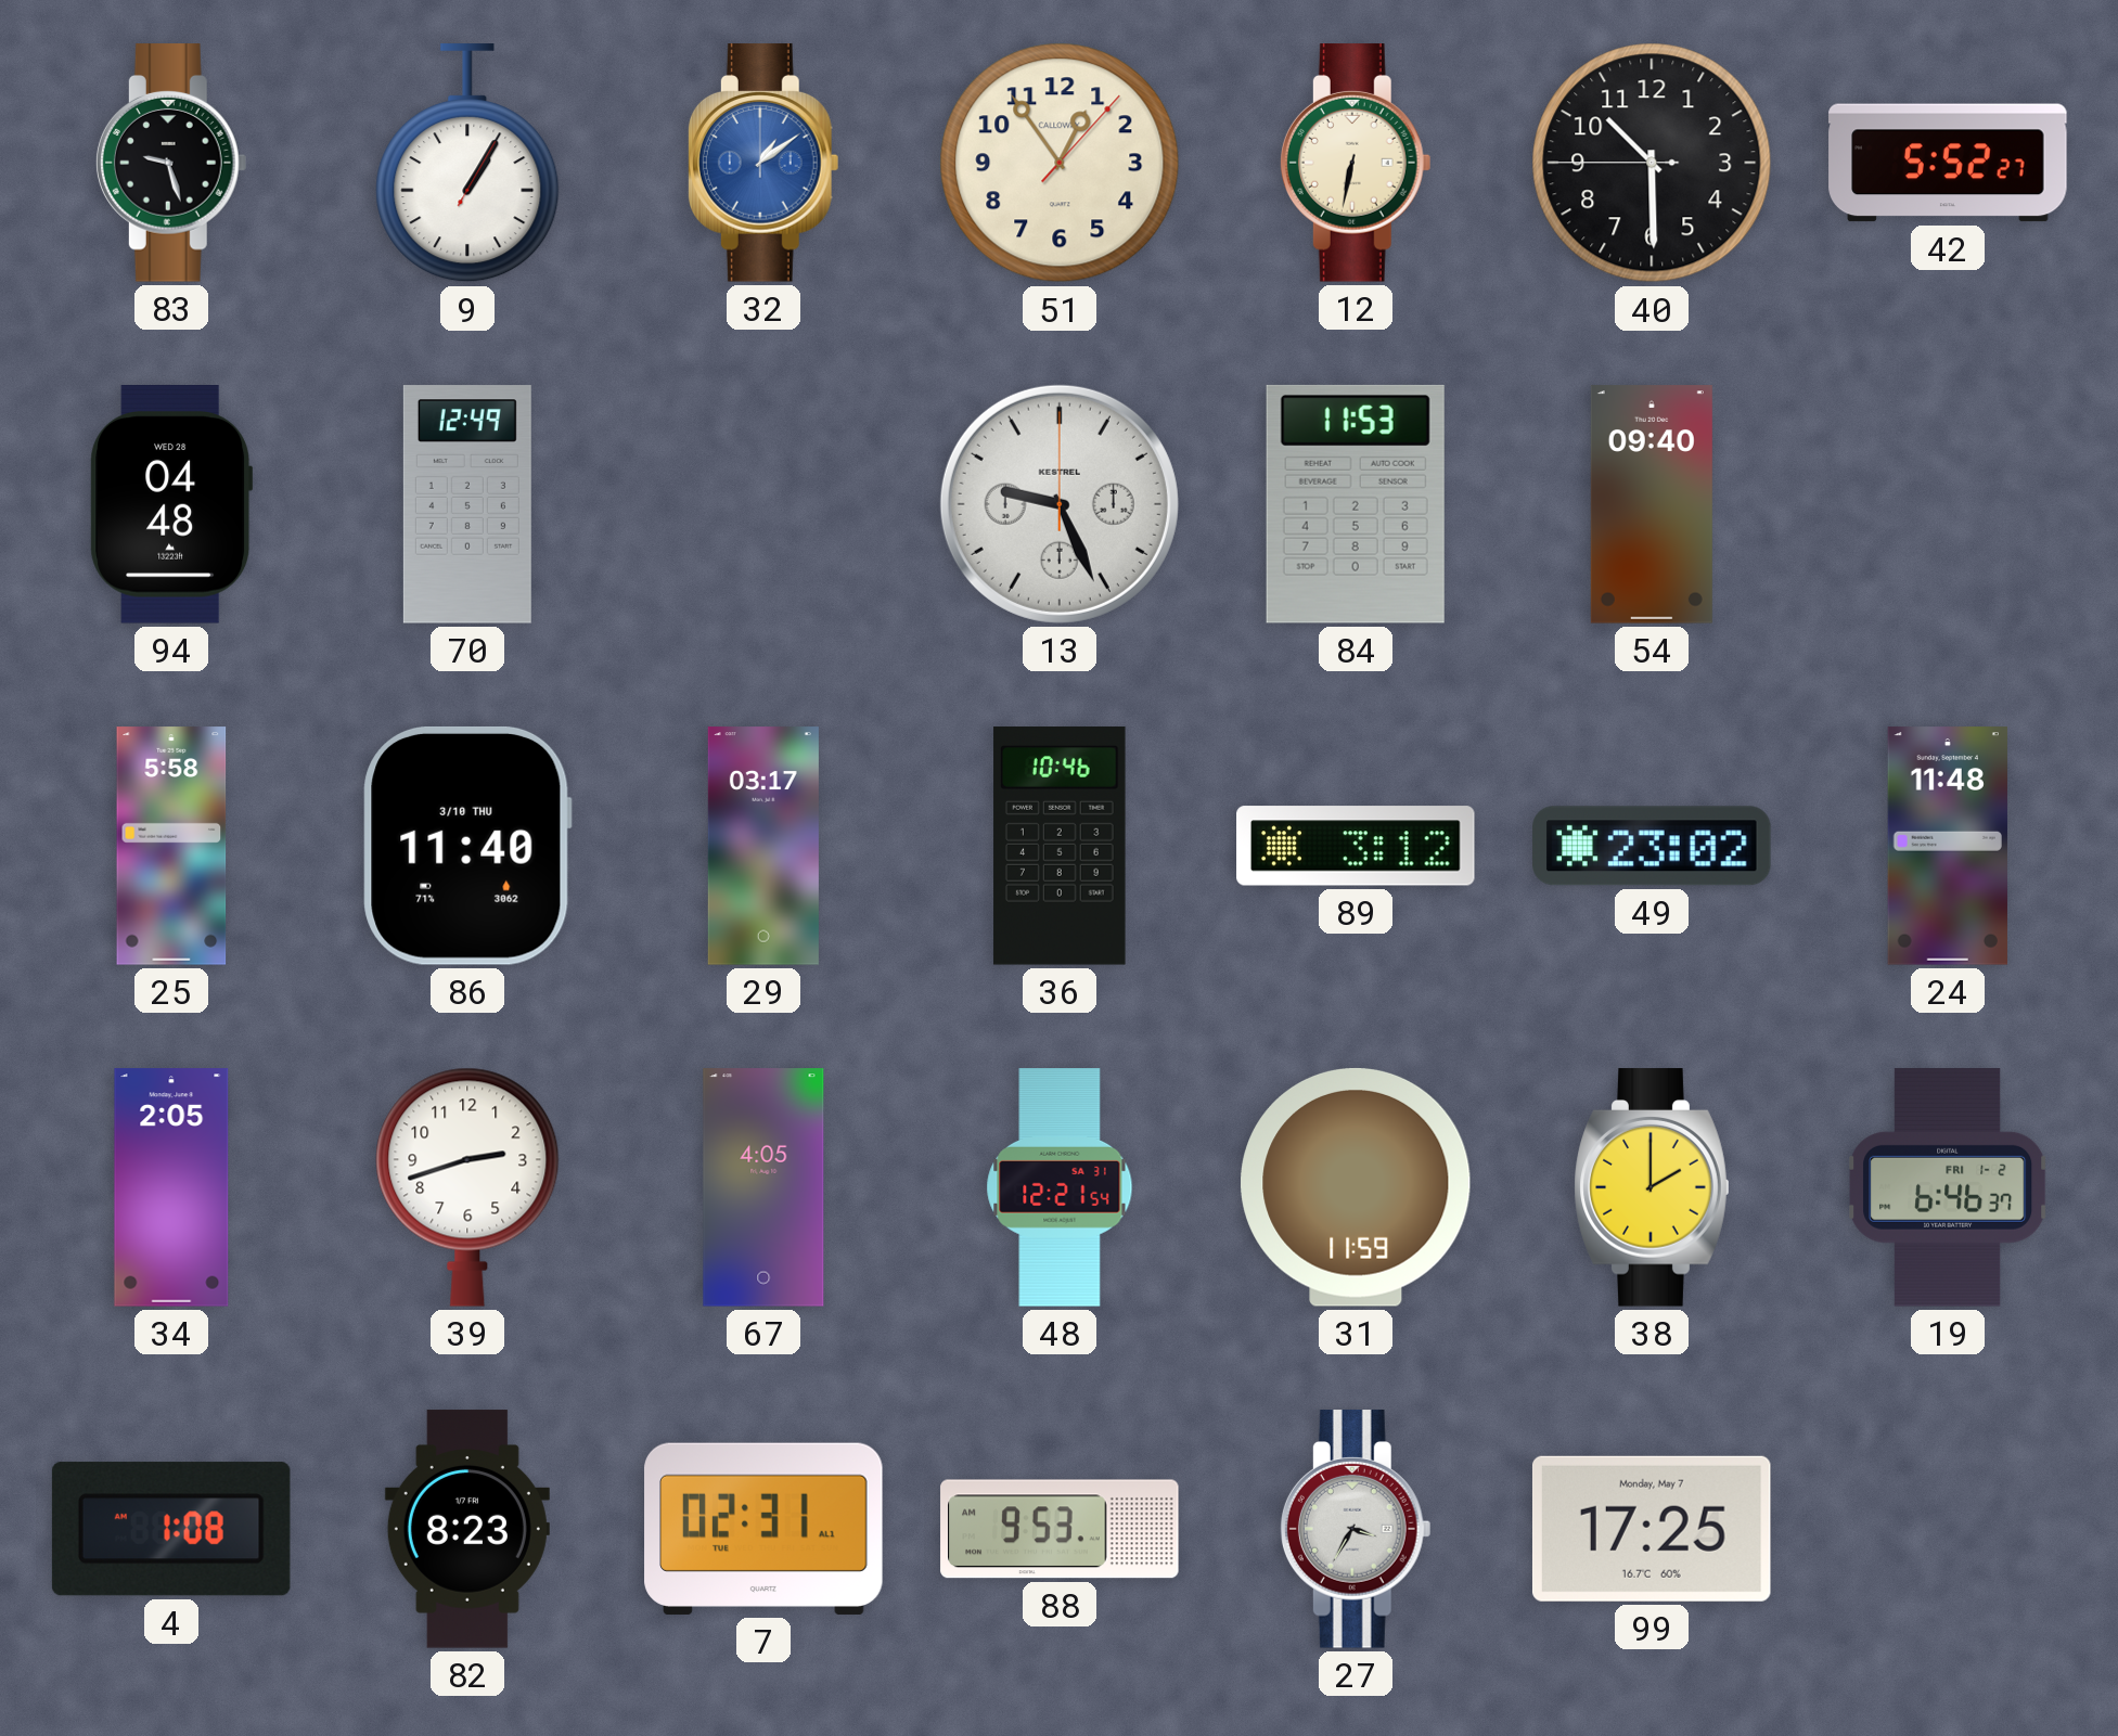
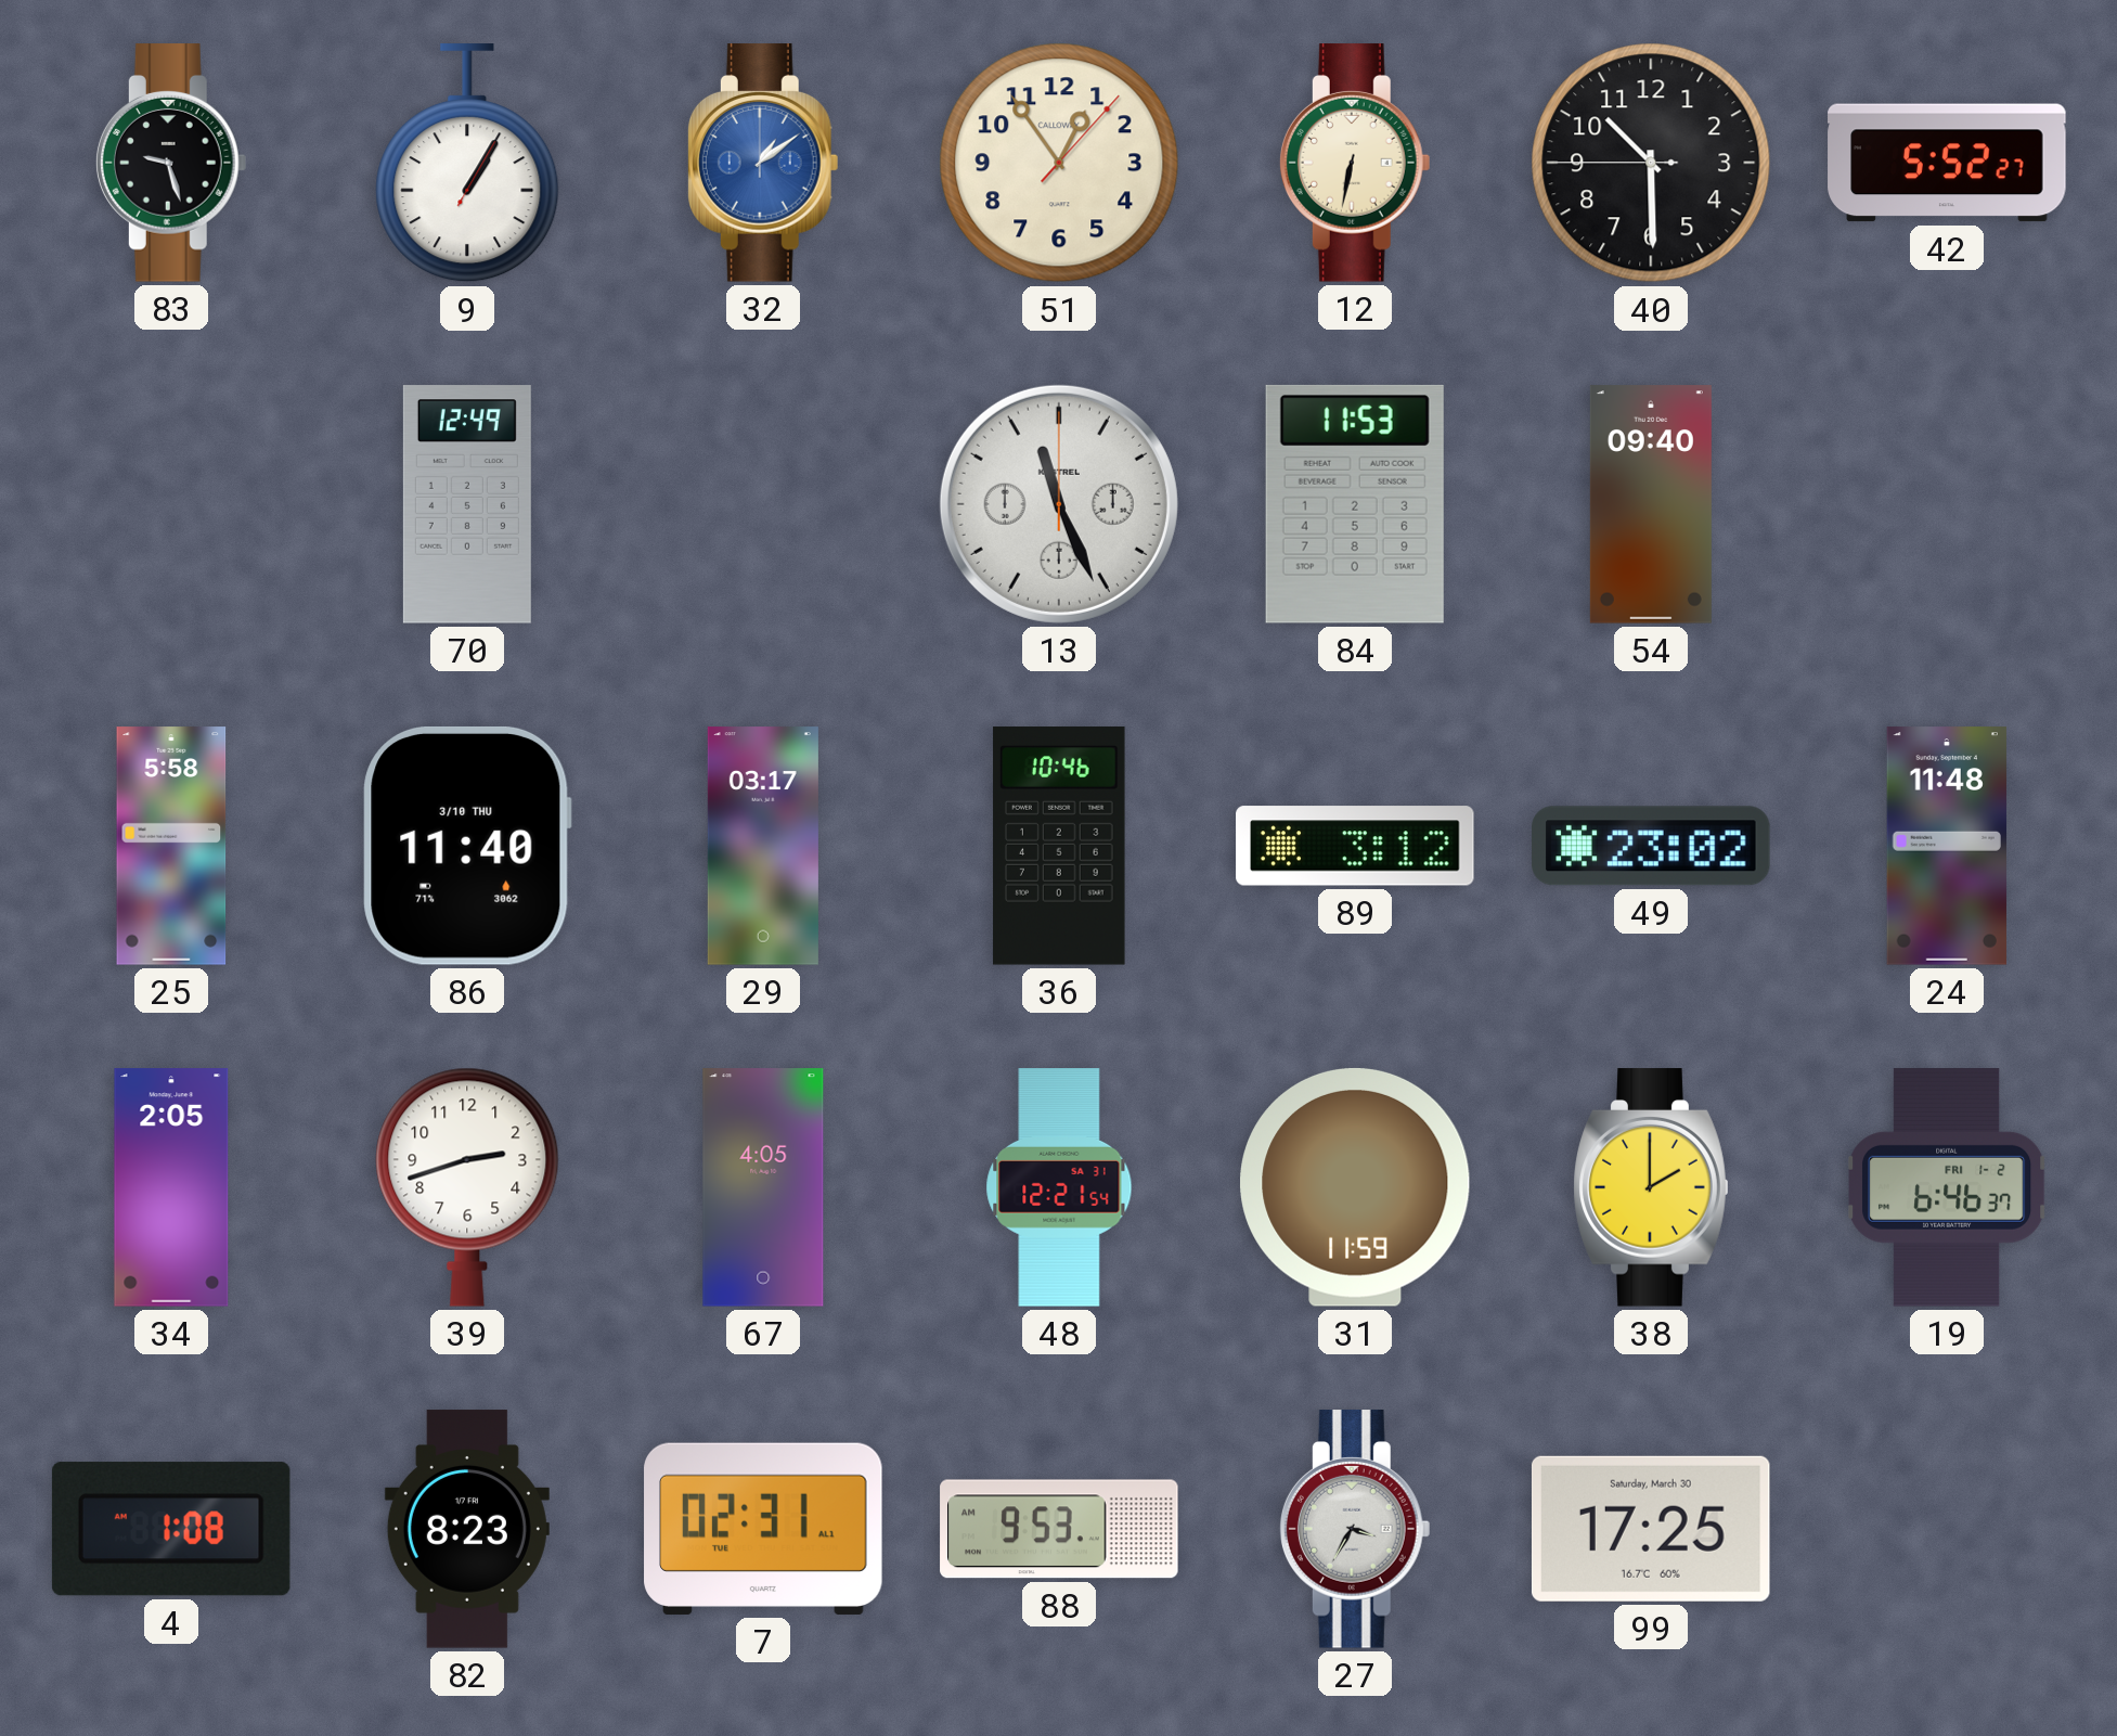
94: 04:48 -> none (171, 505)
13: 9:26 -> 11:26 (1059, 504)
99 date: Monday, May 7 -> Saturday, March 30 (1651, 1529)
